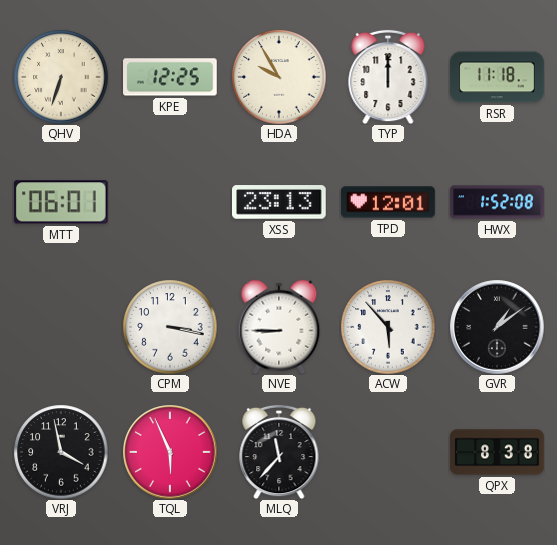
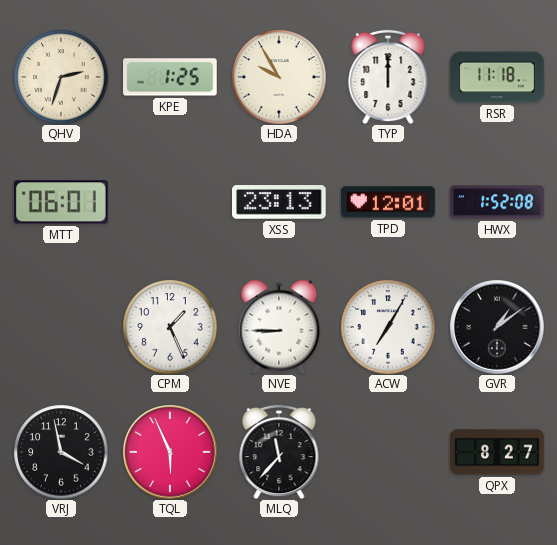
QHV: 6:33 -> 2:33 (61, 77)
KPE: 12:25 -> 1:25 (170, 77)
CPM: 3:17 -> 1:26 (170, 327)
ACW: 5:53 -> 7:05 (388, 327)
QPX: 8:38 -> 8:27 (497, 452)
